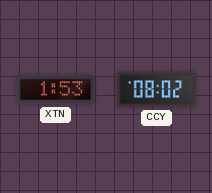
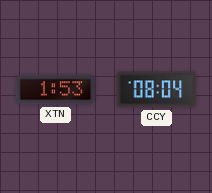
CCY: 08:02 -> 08:04 (157, 90)
